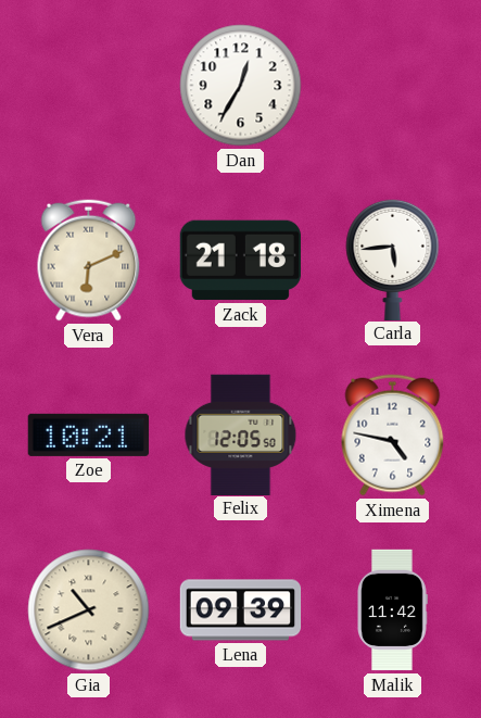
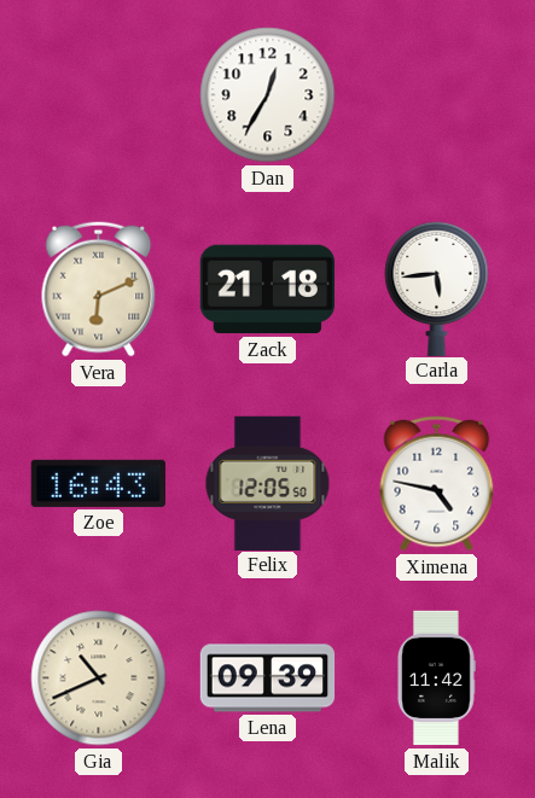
Zoe: 10:21 -> 16:43 (98, 483)
